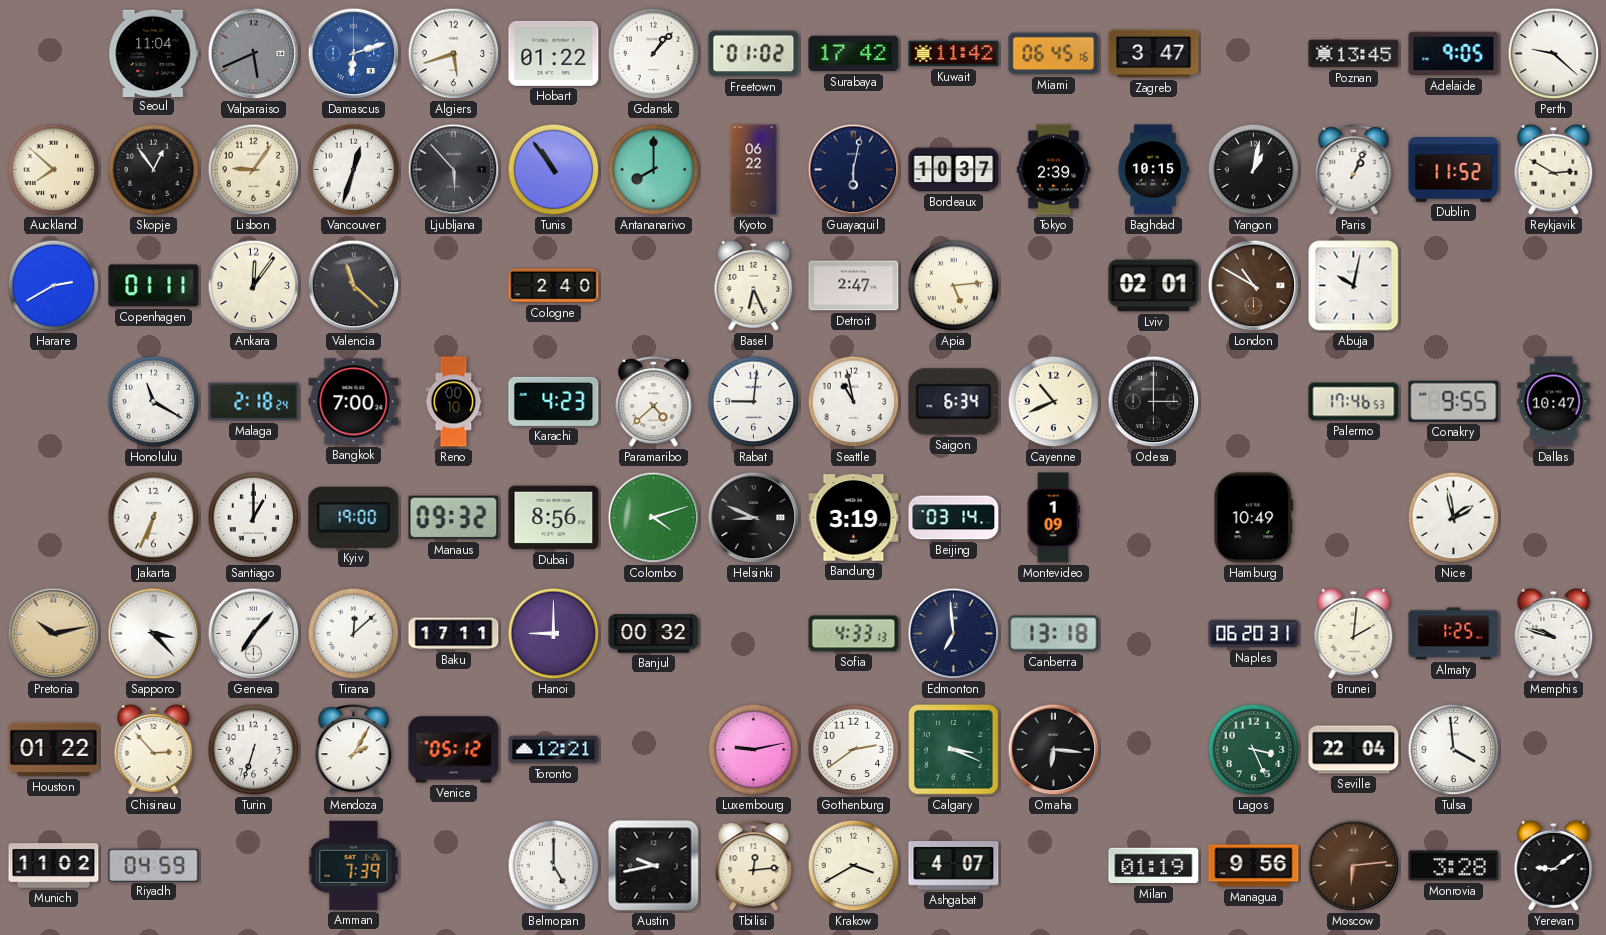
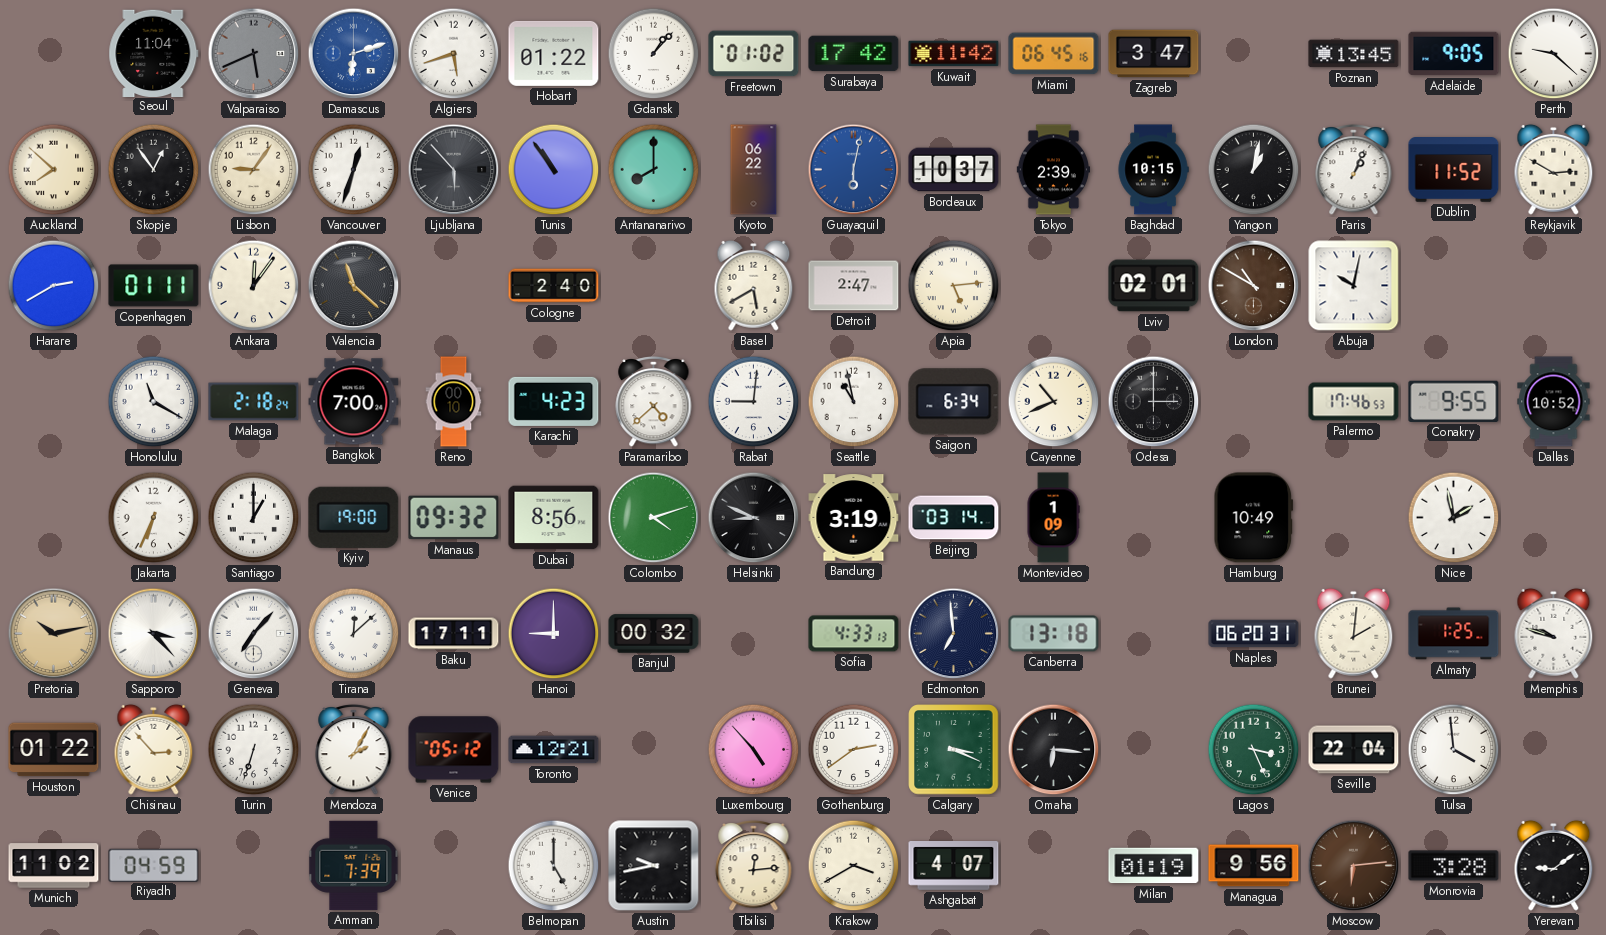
Guayaquil dial: navy -> blue (854, 170)
Basel: 6:26 -> 5:40 (754, 285)
Dallas: 10:47 -> 10:52 (1554, 402)
Luxembourg: 9:13 -> 4:53 (754, 750)
